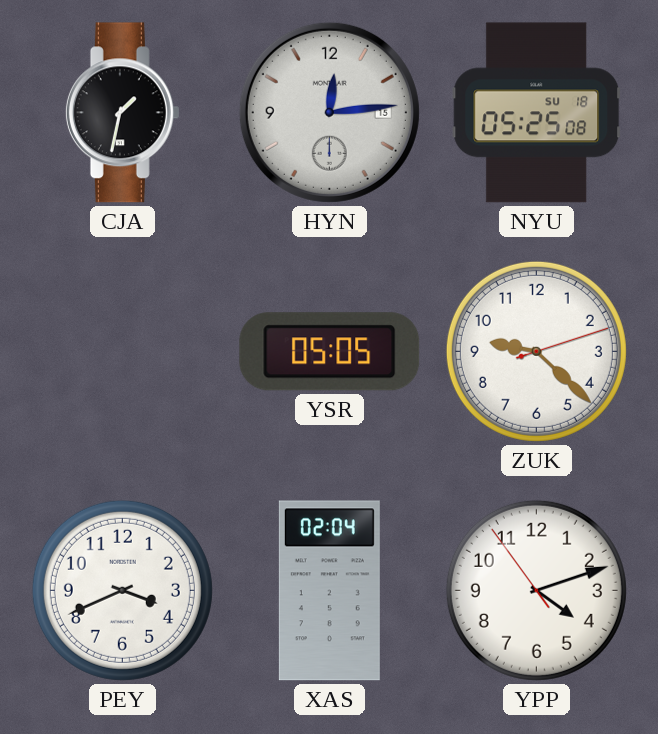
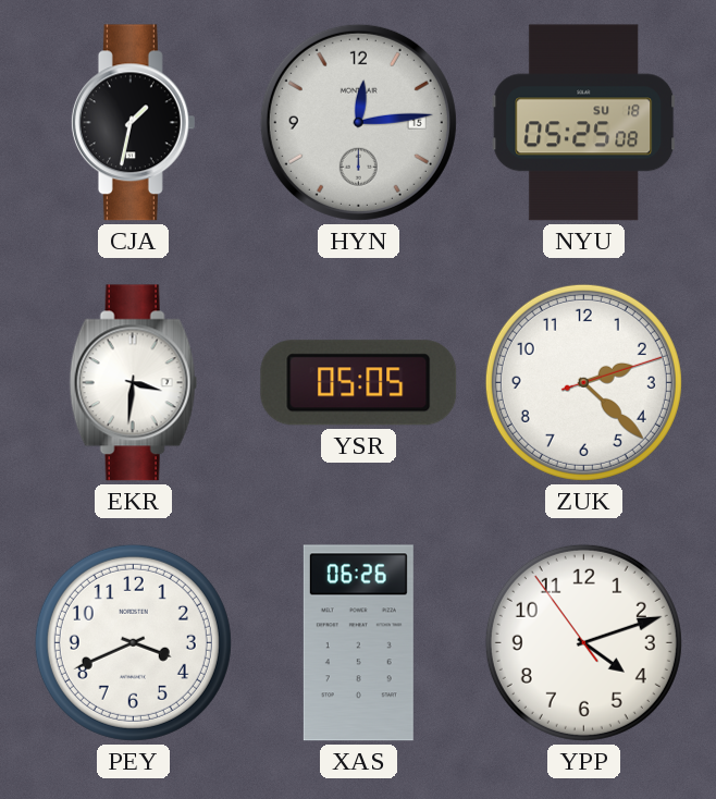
EKR: none -> 3:31 (134, 383)
ZUK: 9:22 -> 2:22 (583, 382)
XAS: 02:04 -> 06:26 (358, 643)
